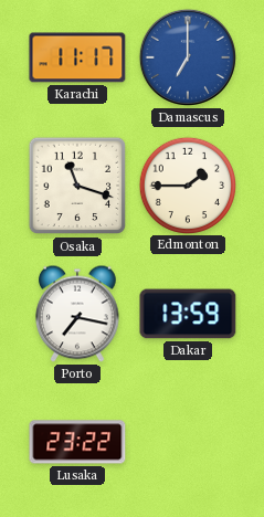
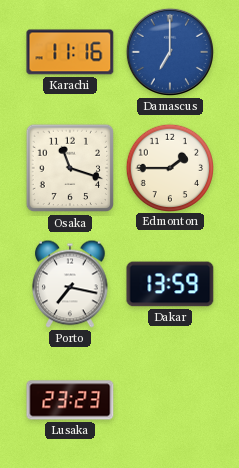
Karachi: 11:17 -> 11:16 (70, 52)
Lusaka: 23:22 -> 23:23 (70, 400)
